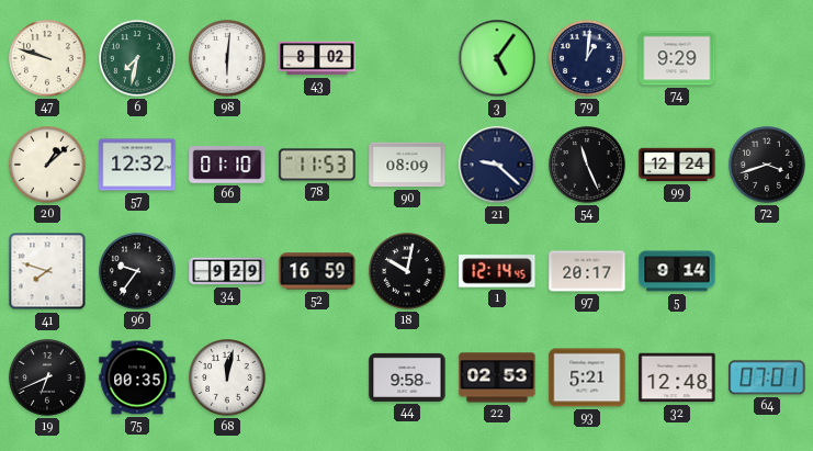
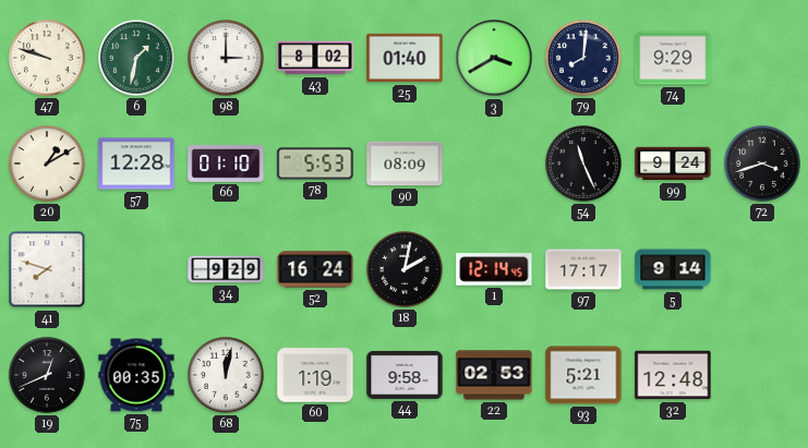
6: 7:32 -> 1:32 (136, 58)
98: 6:01 -> 3:00 (226, 58)
25: none -> 01:40 (405, 58)
3: 5:06 -> 3:40 (494, 58)
79: 1:01 -> 8:01 (583, 58)
20: 1:08 -> 1:10 (47, 164)
57: 12:32 -> 12:28 (136, 164)
78: 11:53 -> 5:53 (315, 164)
21: 9:22 -> none (497, 165)
99: 12:24 -> 9:24 (673, 164)
96: 9:36 -> none (137, 271)
52: 16:59 -> 16:24 (315, 269)
18: 10:02 -> 2:02 (405, 269)
97: 20:17 -> 17:17 (583, 269)
19: 6:41 -> 12:41 (47, 375)
60: none -> 1:19 (315, 375)
64: 07:01 -> none (767, 377)
